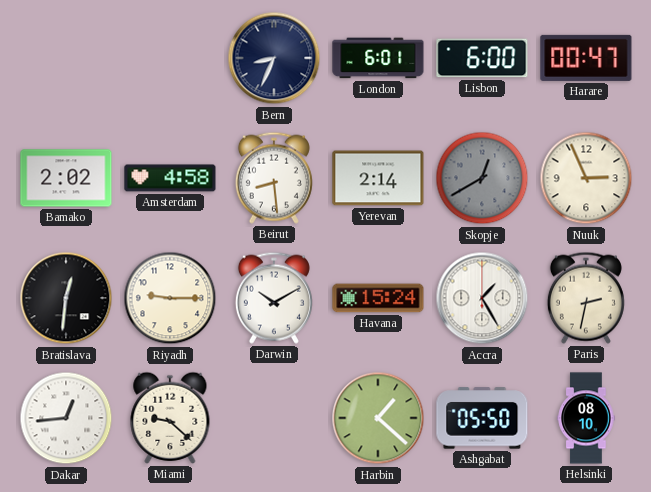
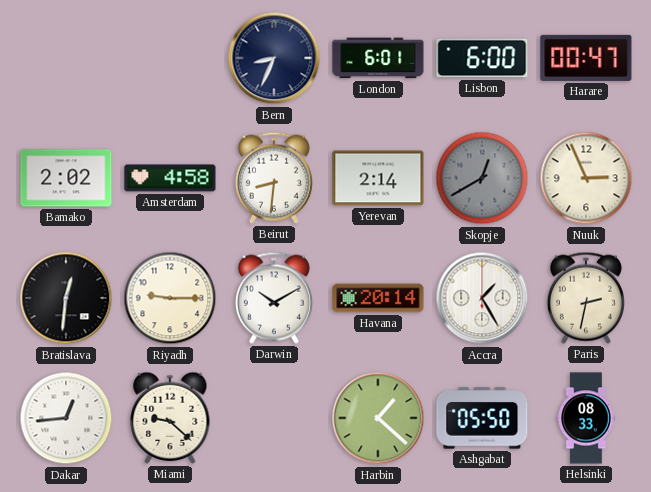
Beirut: 8:29 -> 8:31 (274, 178)
Havana: 15:24 -> 20:14 (378, 298)
Helsinki: 08:10 -> 08:33 (586, 418)
